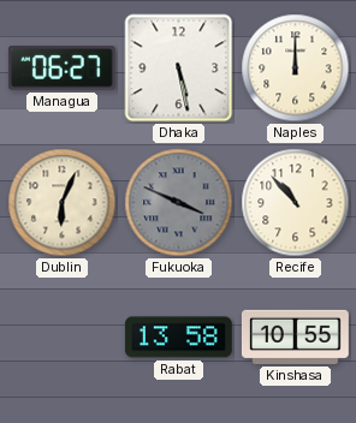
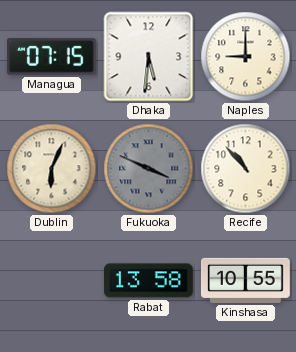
Managua: 06:27 -> 07:15 (51, 57)
Dhaka: 5:28 -> 5:31 (149, 57)
Naples: 12:00 -> 9:00 (246, 57)
